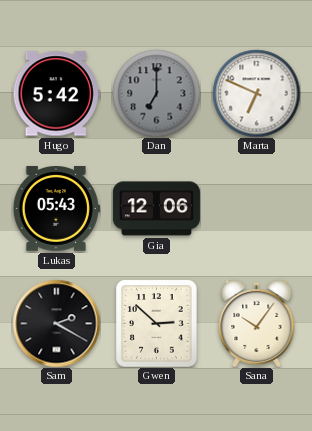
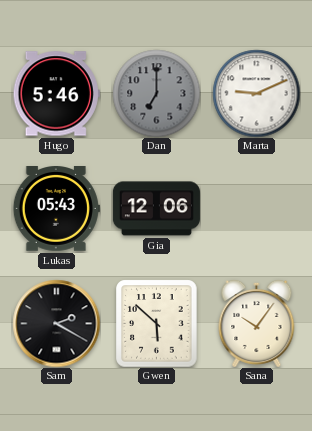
Hugo: 5:42 -> 5:46 (56, 94)
Marta: 6:49 -> 9:11 (256, 93)
Gwen: 2:52 -> 5:52 (157, 323)
